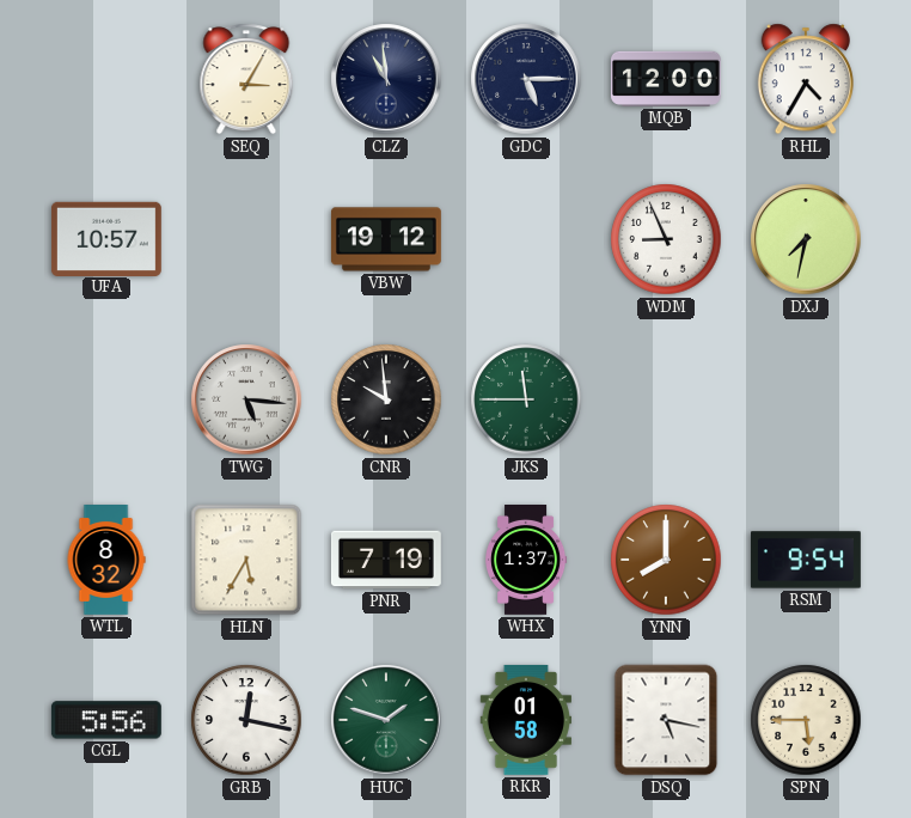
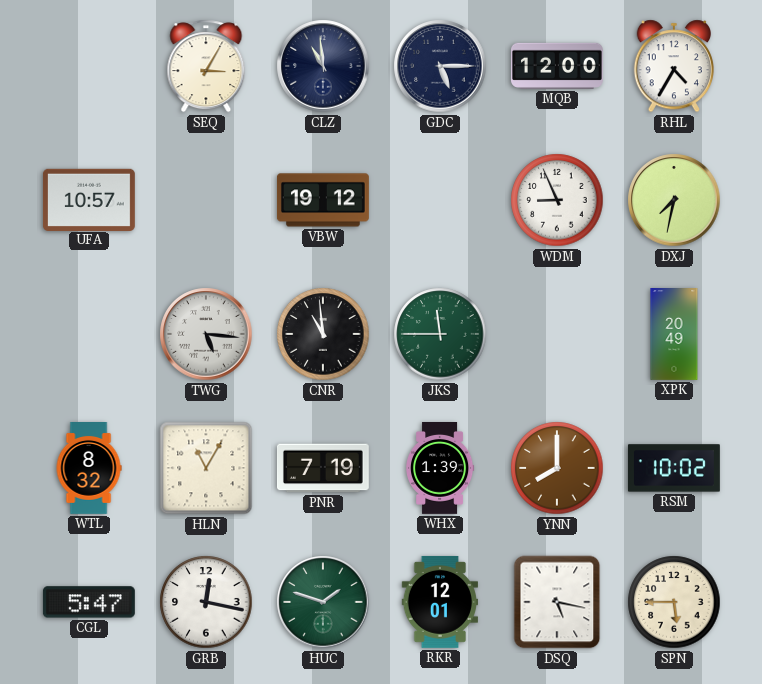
CNR: 9:59 -> 10:59 (323, 334)
XPK: none -> 20:49 (674, 335)
HLN: 5:35 -> 11:05 (206, 468)
WHX: 1:37 -> 1:39 (441, 469)
RSM: 9:54 -> 10:02 (674, 468)
CGL: 5:56 -> 5:47 (89, 602)
RKR: 01:58 -> 12:01 (439, 602)
